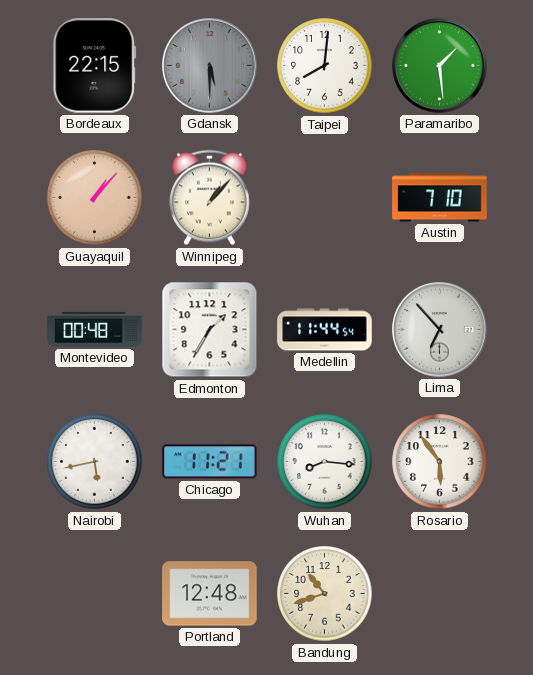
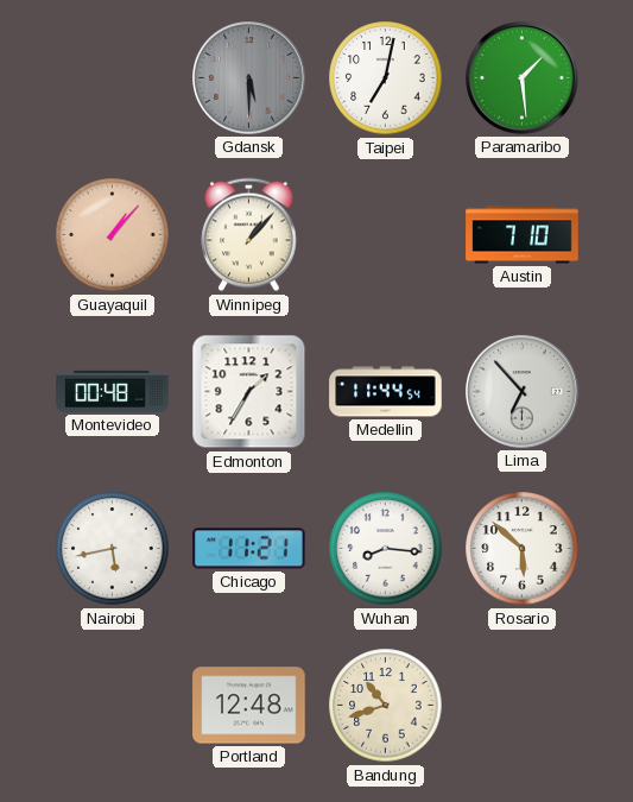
Bordeaux: 22:15 -> none (95, 66)
Taipei: 8:01 -> 7:02 (386, 78)
Rosario: 5:54 -> 5:52 (523, 549)
